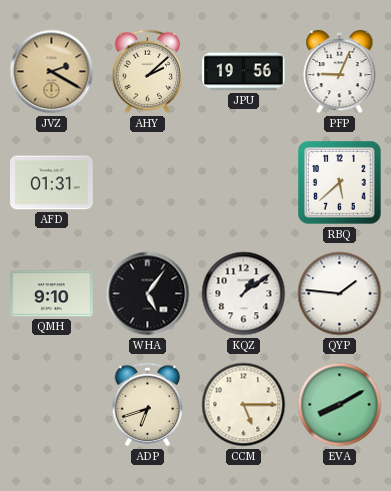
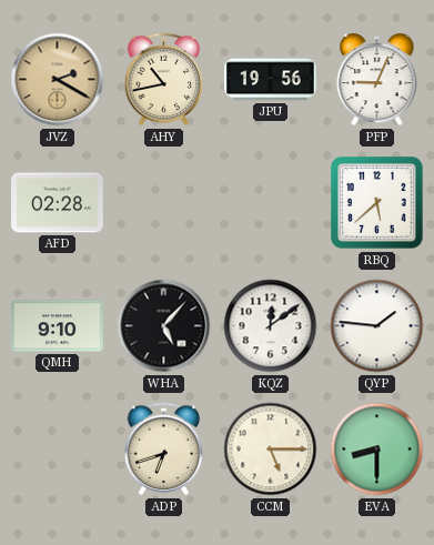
AHY: 2:08 -> 10:43 (164, 80)
AFD: 01:31 -> 02:28 (58, 203)
WHA: 5:06 -> 5:07 (164, 326)
KQZ: 1:09 -> 12:09 (271, 326)
EVA: 8:10 -> 8:30 (377, 450)
